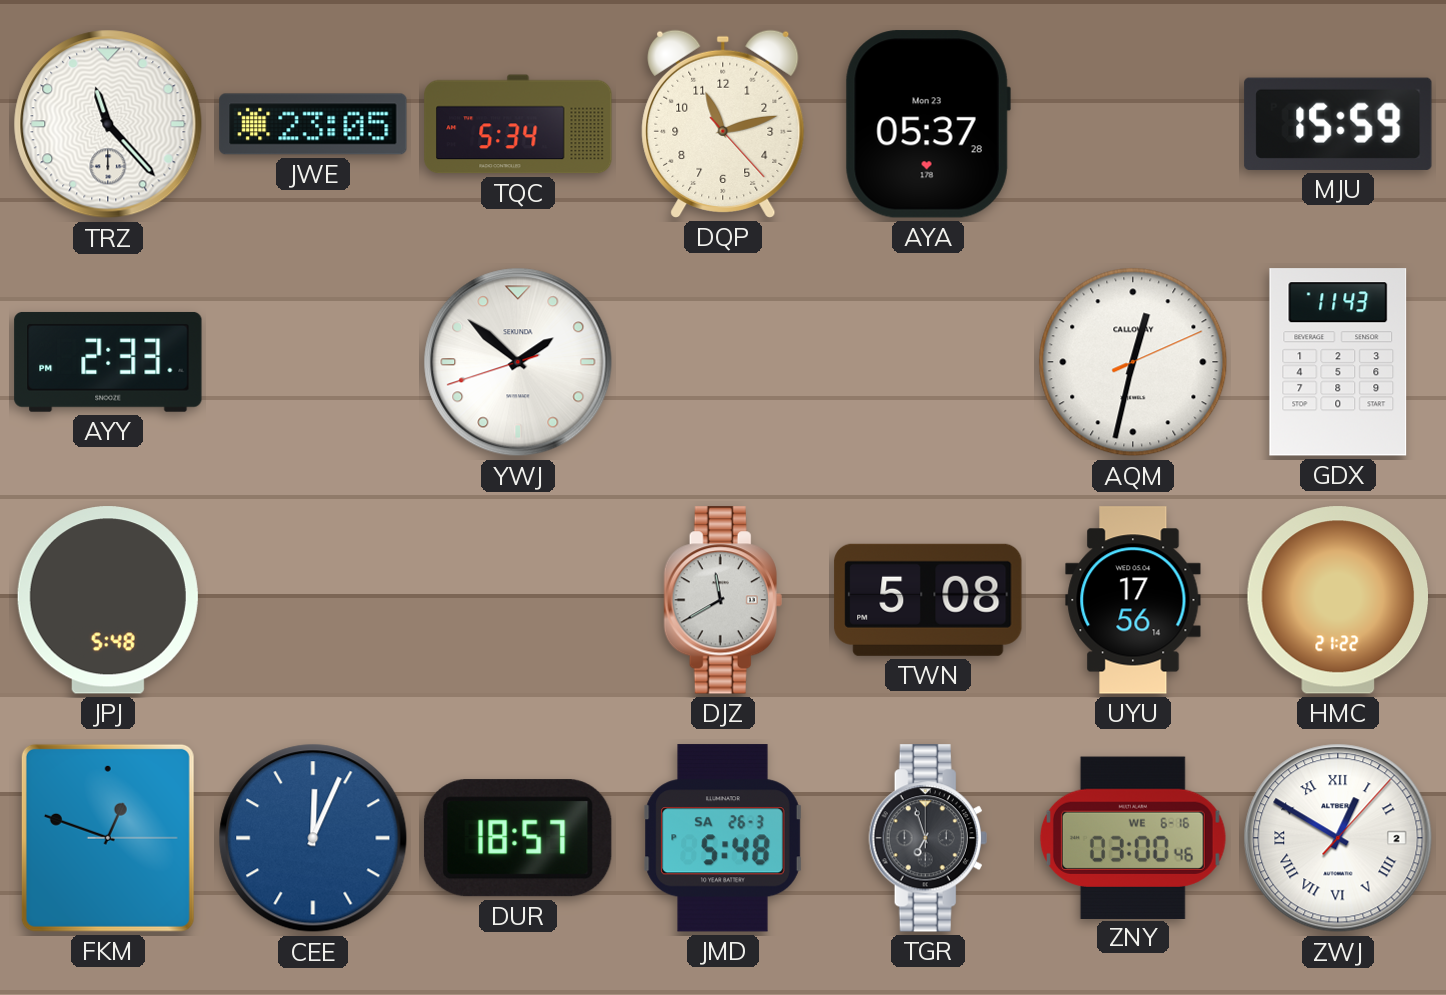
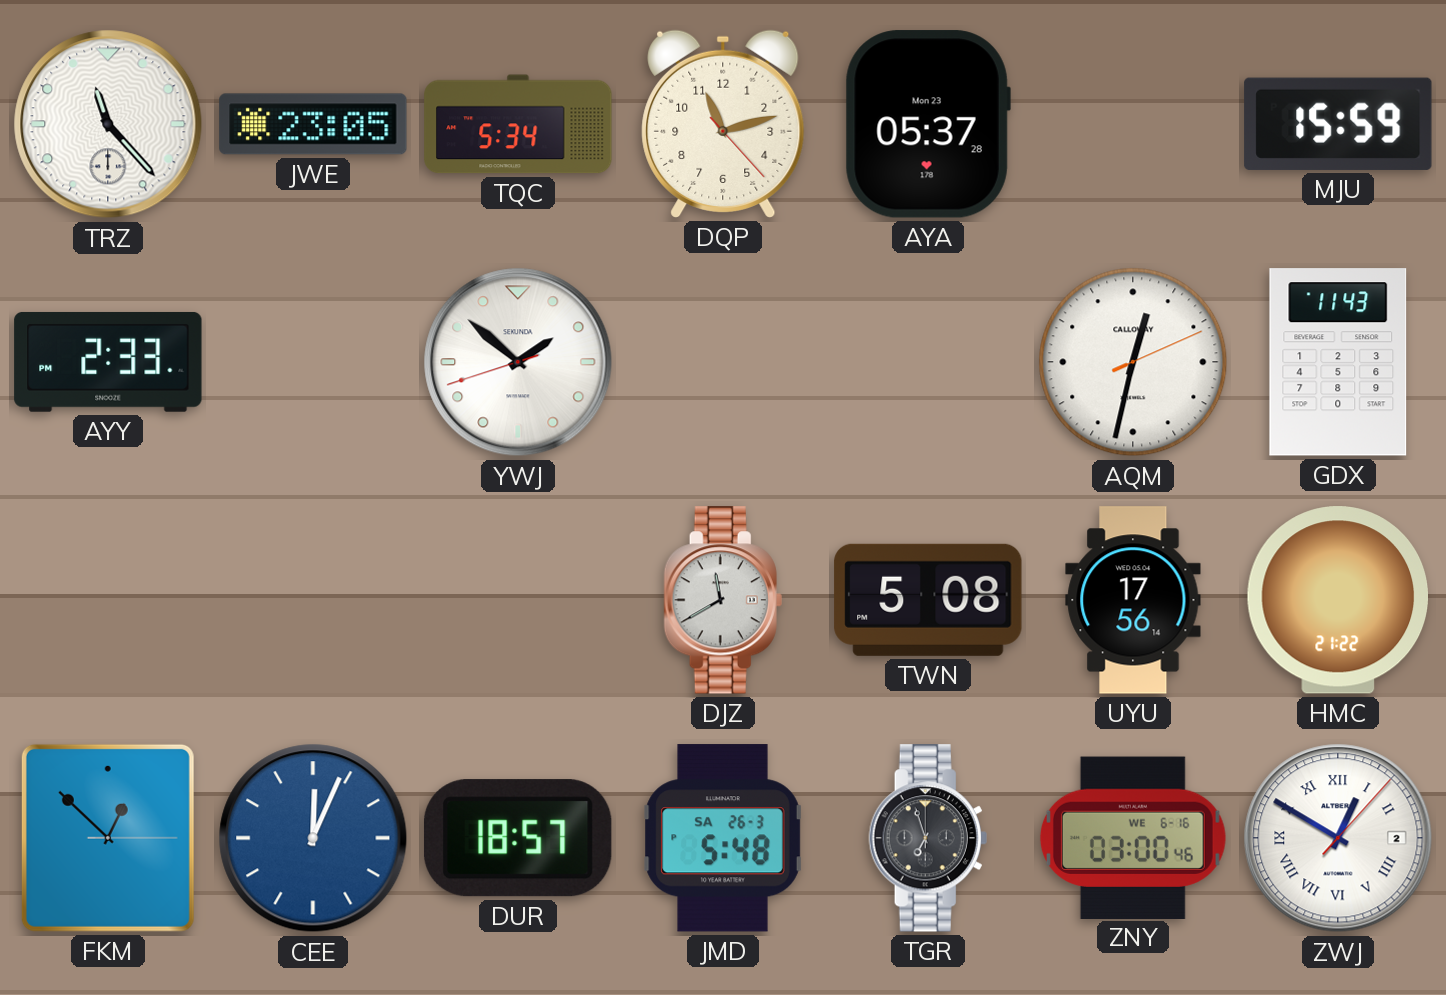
JPJ: 5:48 -> none (108, 600)
FKM: 12:48 -> 12:52 (108, 838)
